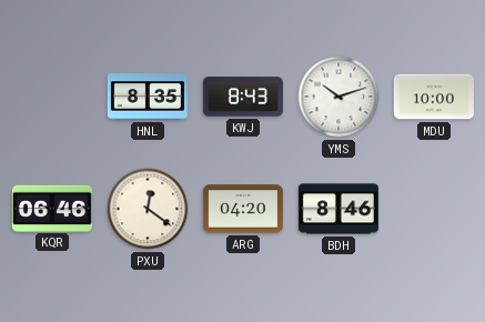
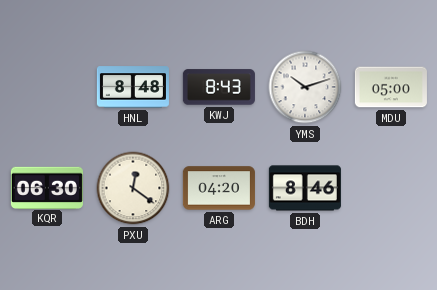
HNL: 8:35 -> 8:48 (133, 87)
MDU: 10:00 -> 05:00 (391, 87)
KQR: 06:46 -> 06:30 (47, 187)
